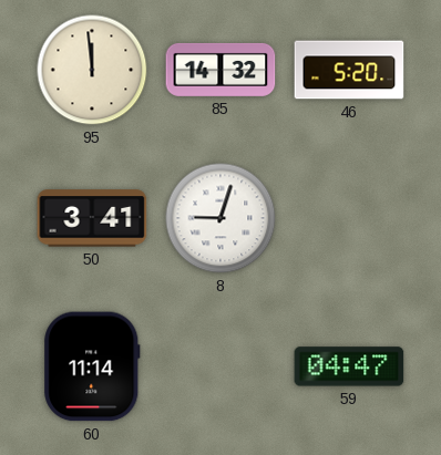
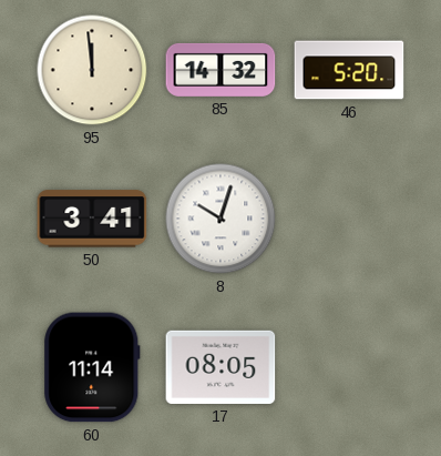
8: 9:03 -> 10:03 (221, 219)
17: none -> 08:05 (221, 367)
59: 04:47 -> none (349, 366)
